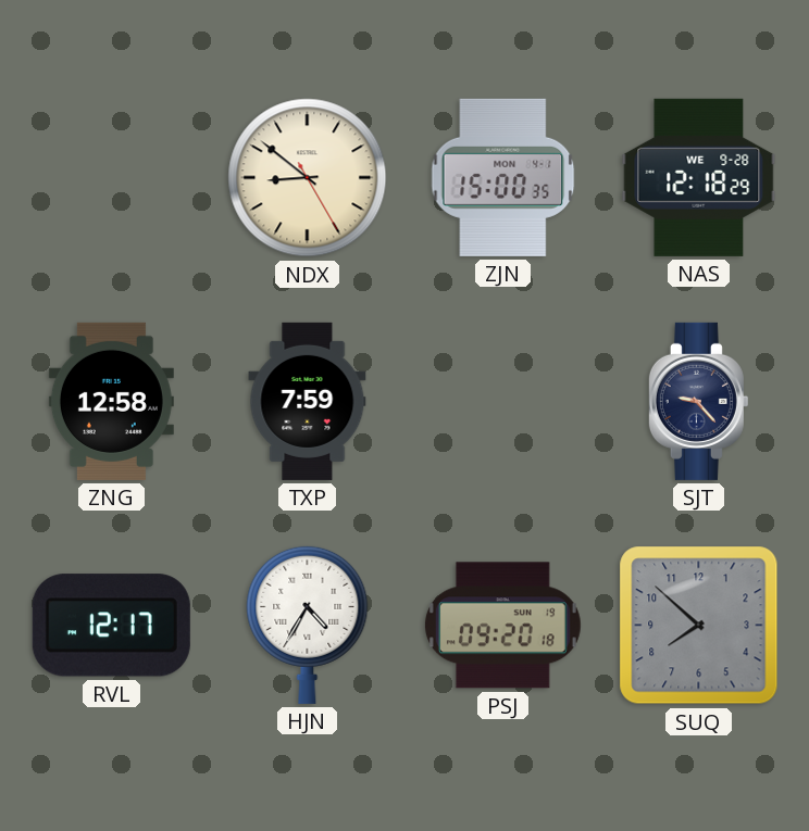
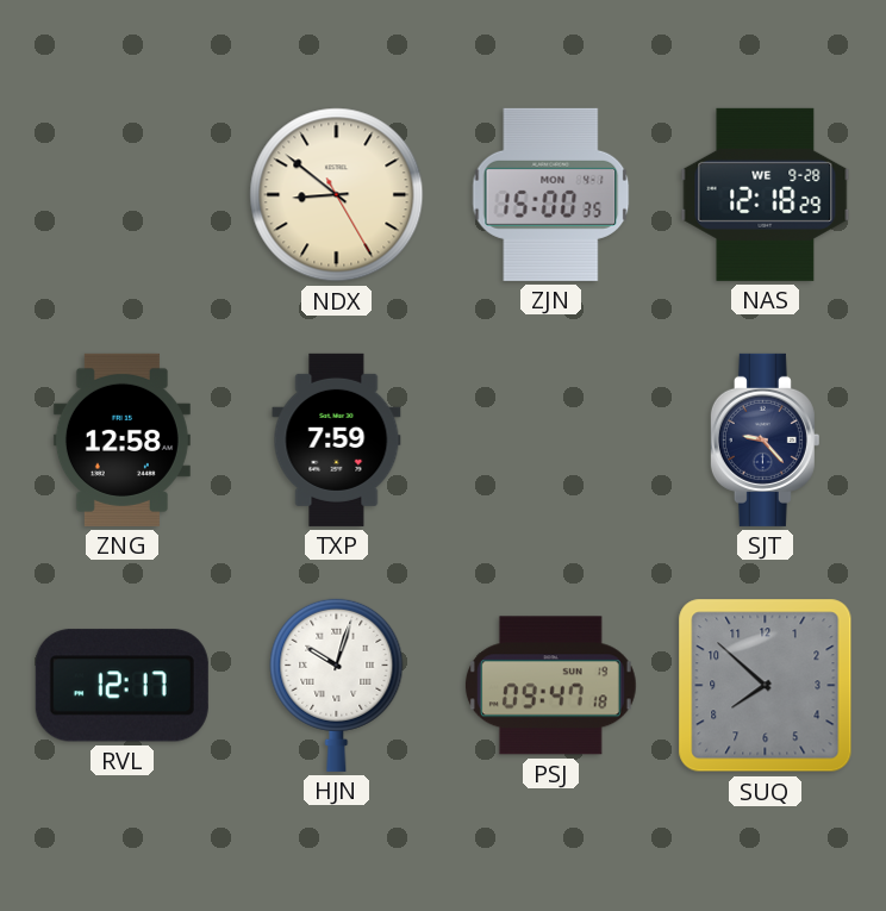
HJN: 4:35 -> 10:03 (337, 685)
PSJ: 09:20 -> 09:47 (550, 686)
